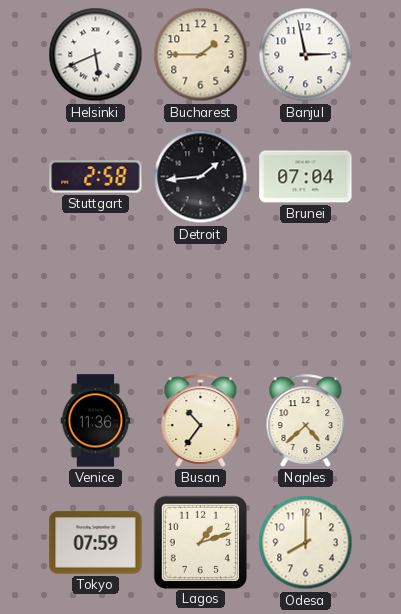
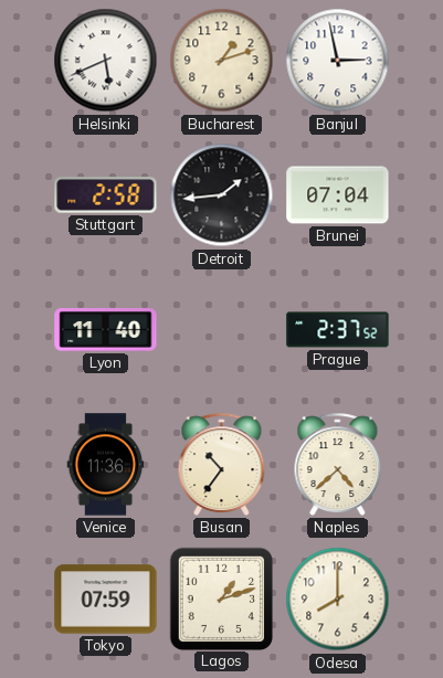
Bucharest: 1:45 -> 1:12 (222, 61)
Lyon: none -> 11:40 (106, 330)
Prague: none -> 2:37 (338, 330)
